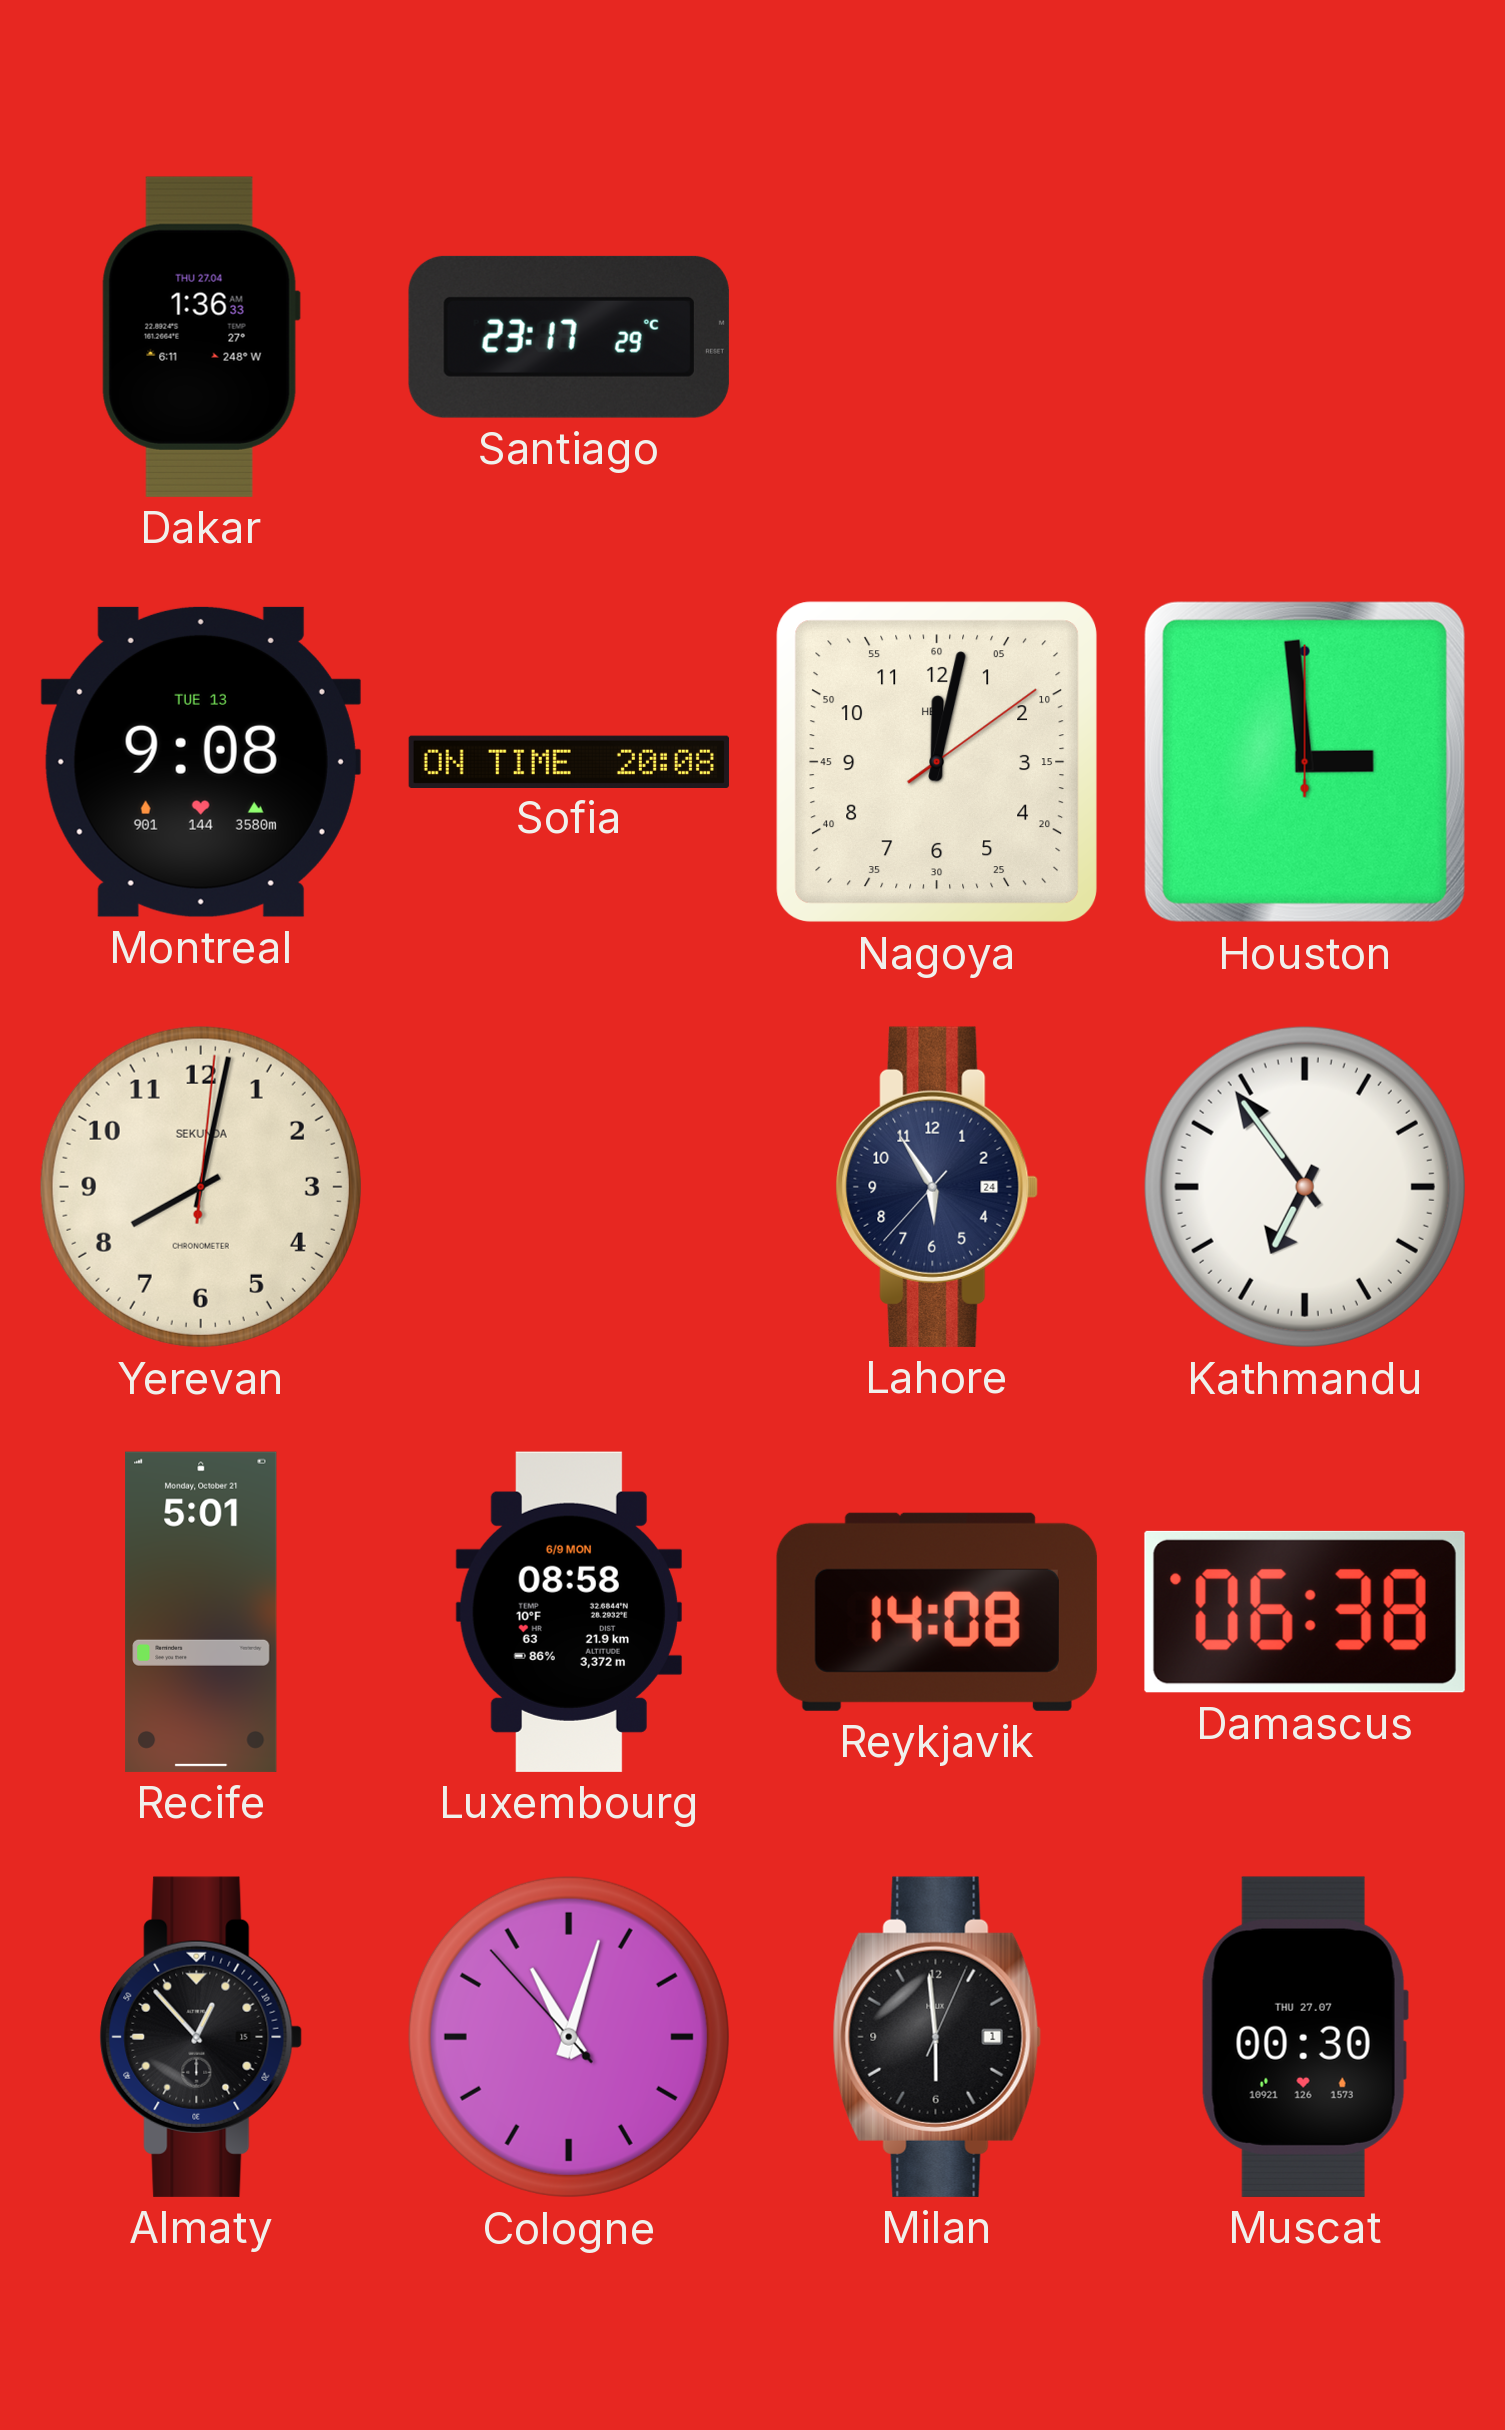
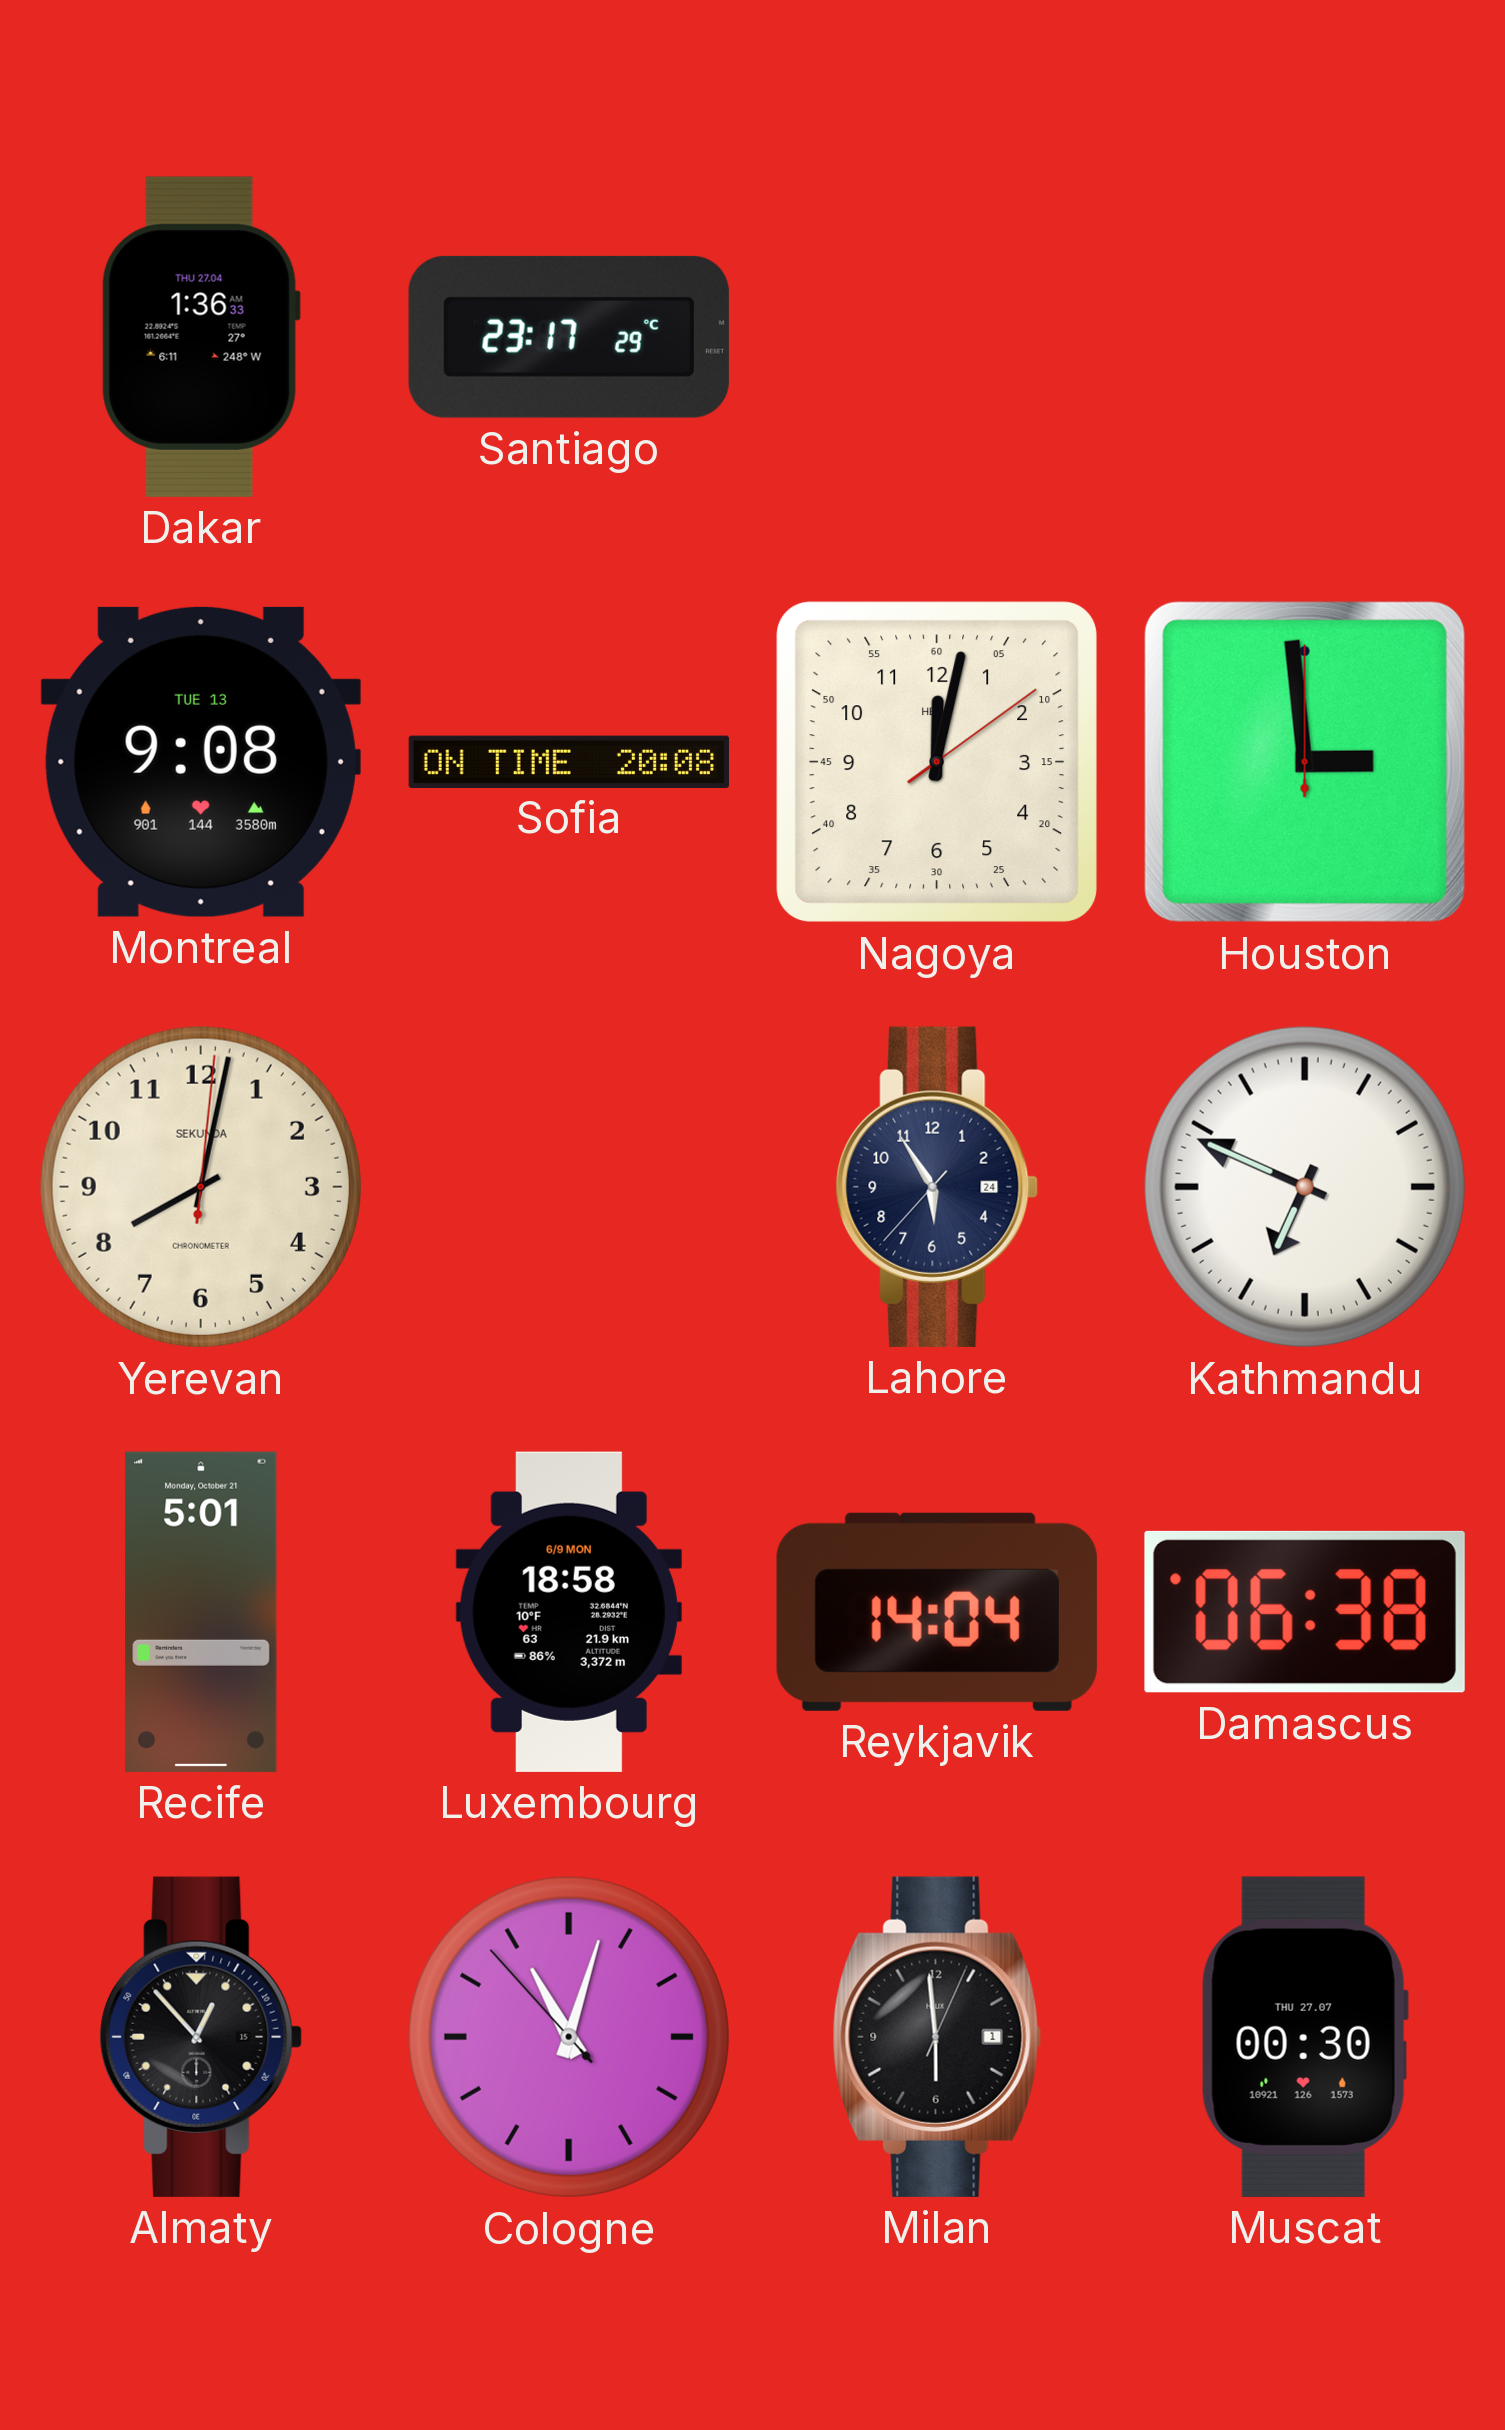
Kathmandu: 6:54 -> 6:49 (1305, 1187)
Luxembourg: 08:58 -> 18:58 (569, 1612)
Reykjavik: 14:08 -> 14:04 (937, 1612)
